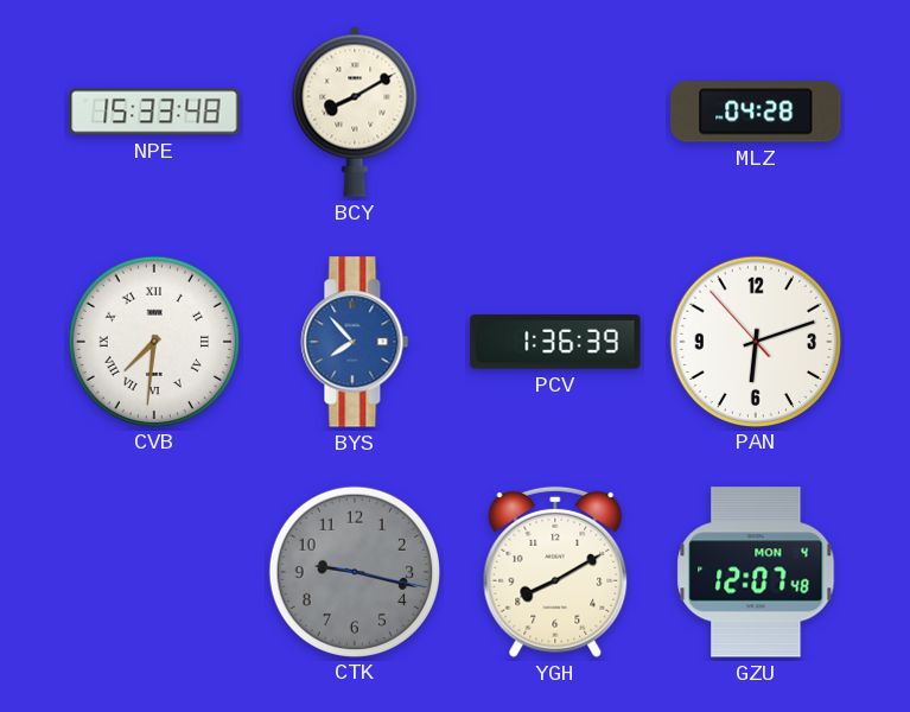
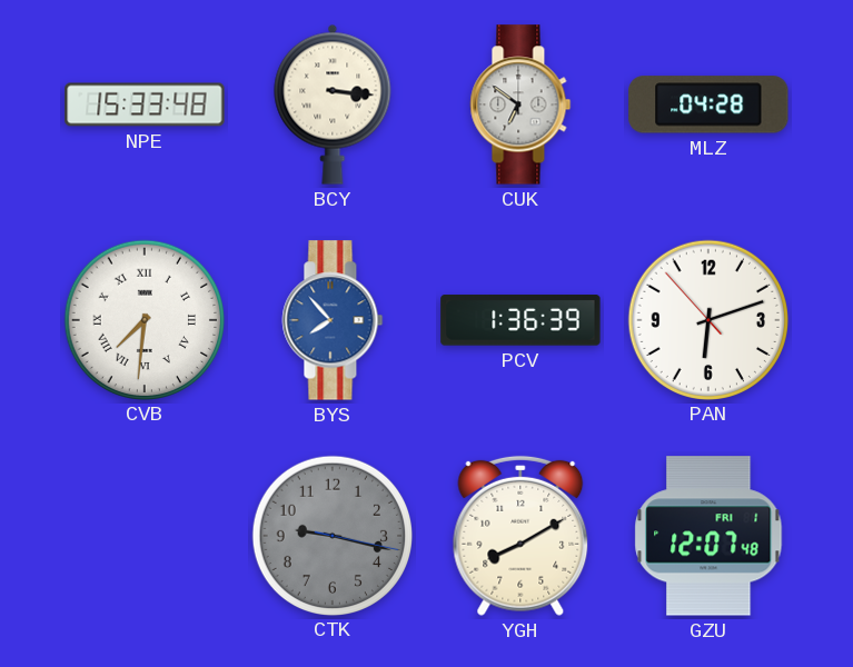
BCY: 8:10 -> 3:16 (333, 104)
CUK: none -> 6:51 (520, 104)
GZU date: MON 4 -> FRI 1 (708, 536)
